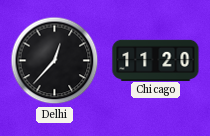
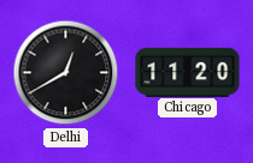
Delhi: 12:37 -> 12:40 (66, 73)
